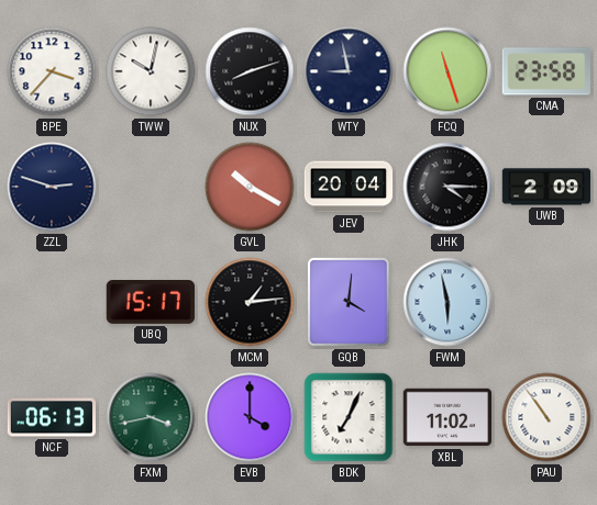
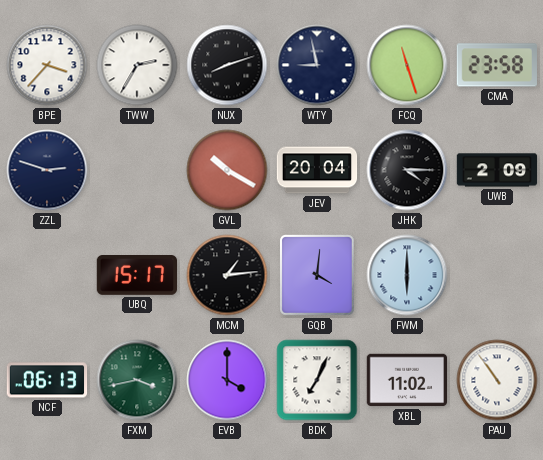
TWW: 10:02 -> 2:35 (137, 65)
FWM: 5:58 -> 6:00 (407, 275)
